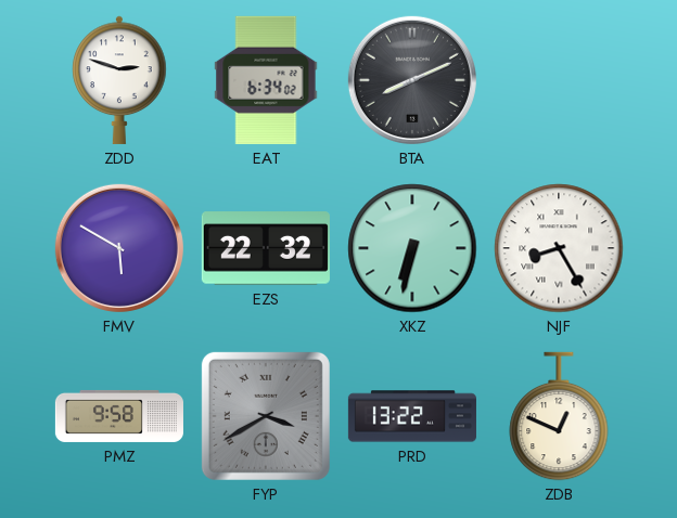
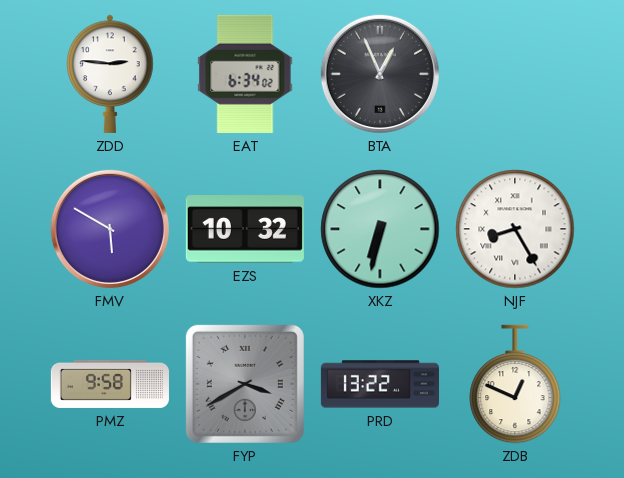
ZDD: 2:48 -> 2:46 (110, 74)
BTA: 8:11 -> 12:56 (380, 74)
EZS: 22:32 -> 10:32 (245, 229)
